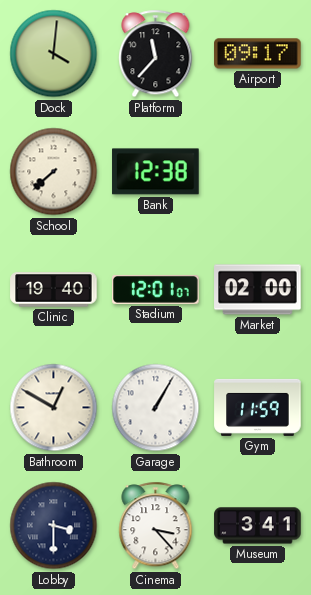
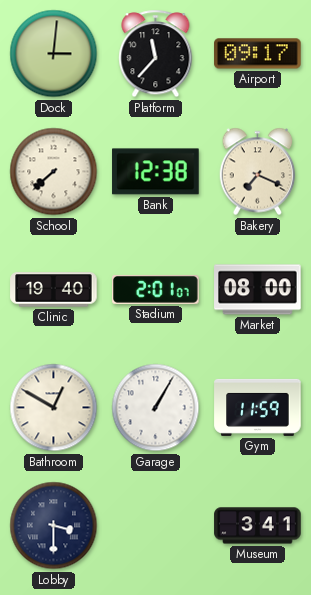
Dock: 4:01 -> 3:01 (54, 54)
Bakery: none -> 7:19 (258, 172)
Stadium: 12:01 -> 2:01 (156, 290)
Market: 02:00 -> 08:00 (258, 290)
Cinema: 3:23 -> none (156, 526)
